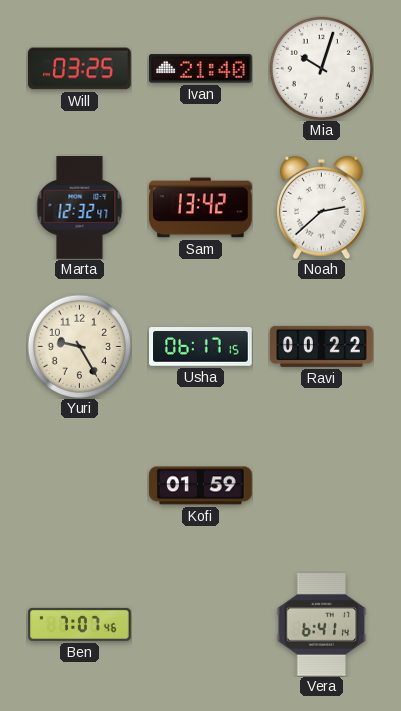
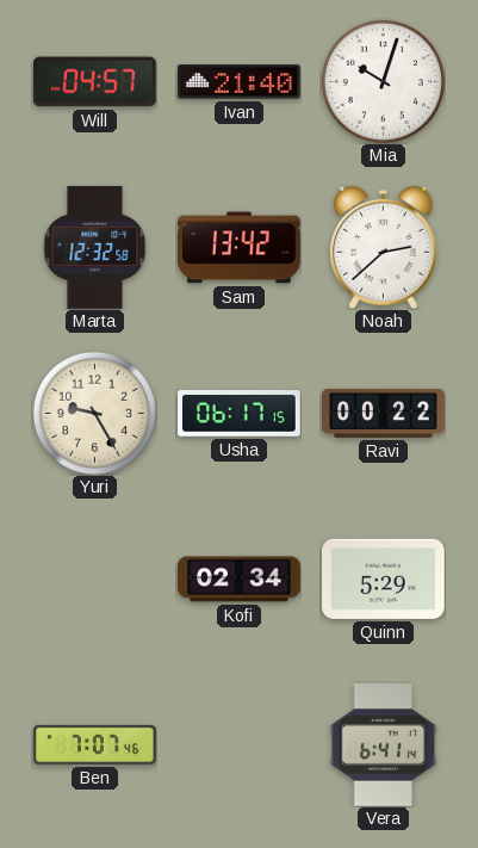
Will: 03:25 -> 04:57 (95, 82)
Marta: 12:32:47 -> 12:32:58 (95, 248)
Kofi: 01:59 -> 02:34 (240, 580)
Quinn: none -> 5:29 (384, 578)
